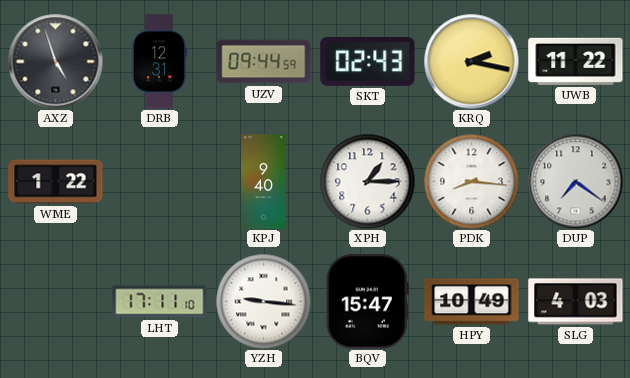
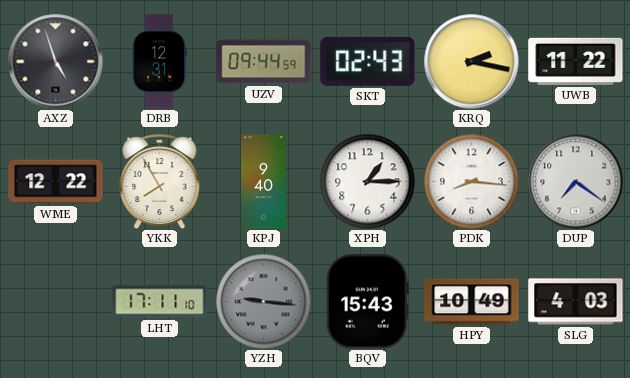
WME: 1:22 -> 12:22 (56, 182)
YKK: none -> 7:55 (160, 182)
YZH dial: white -> grey (263, 301)
BQV: 15:47 -> 15:43 (367, 302)
